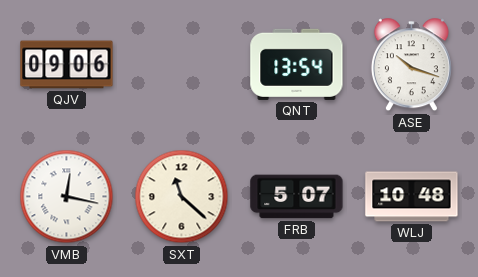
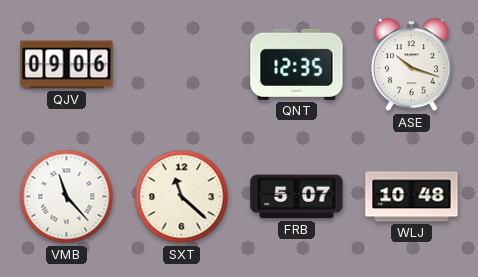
QNT: 13:54 -> 12:35 (297, 64)
VMB: 12:17 -> 11:23 (67, 197)
